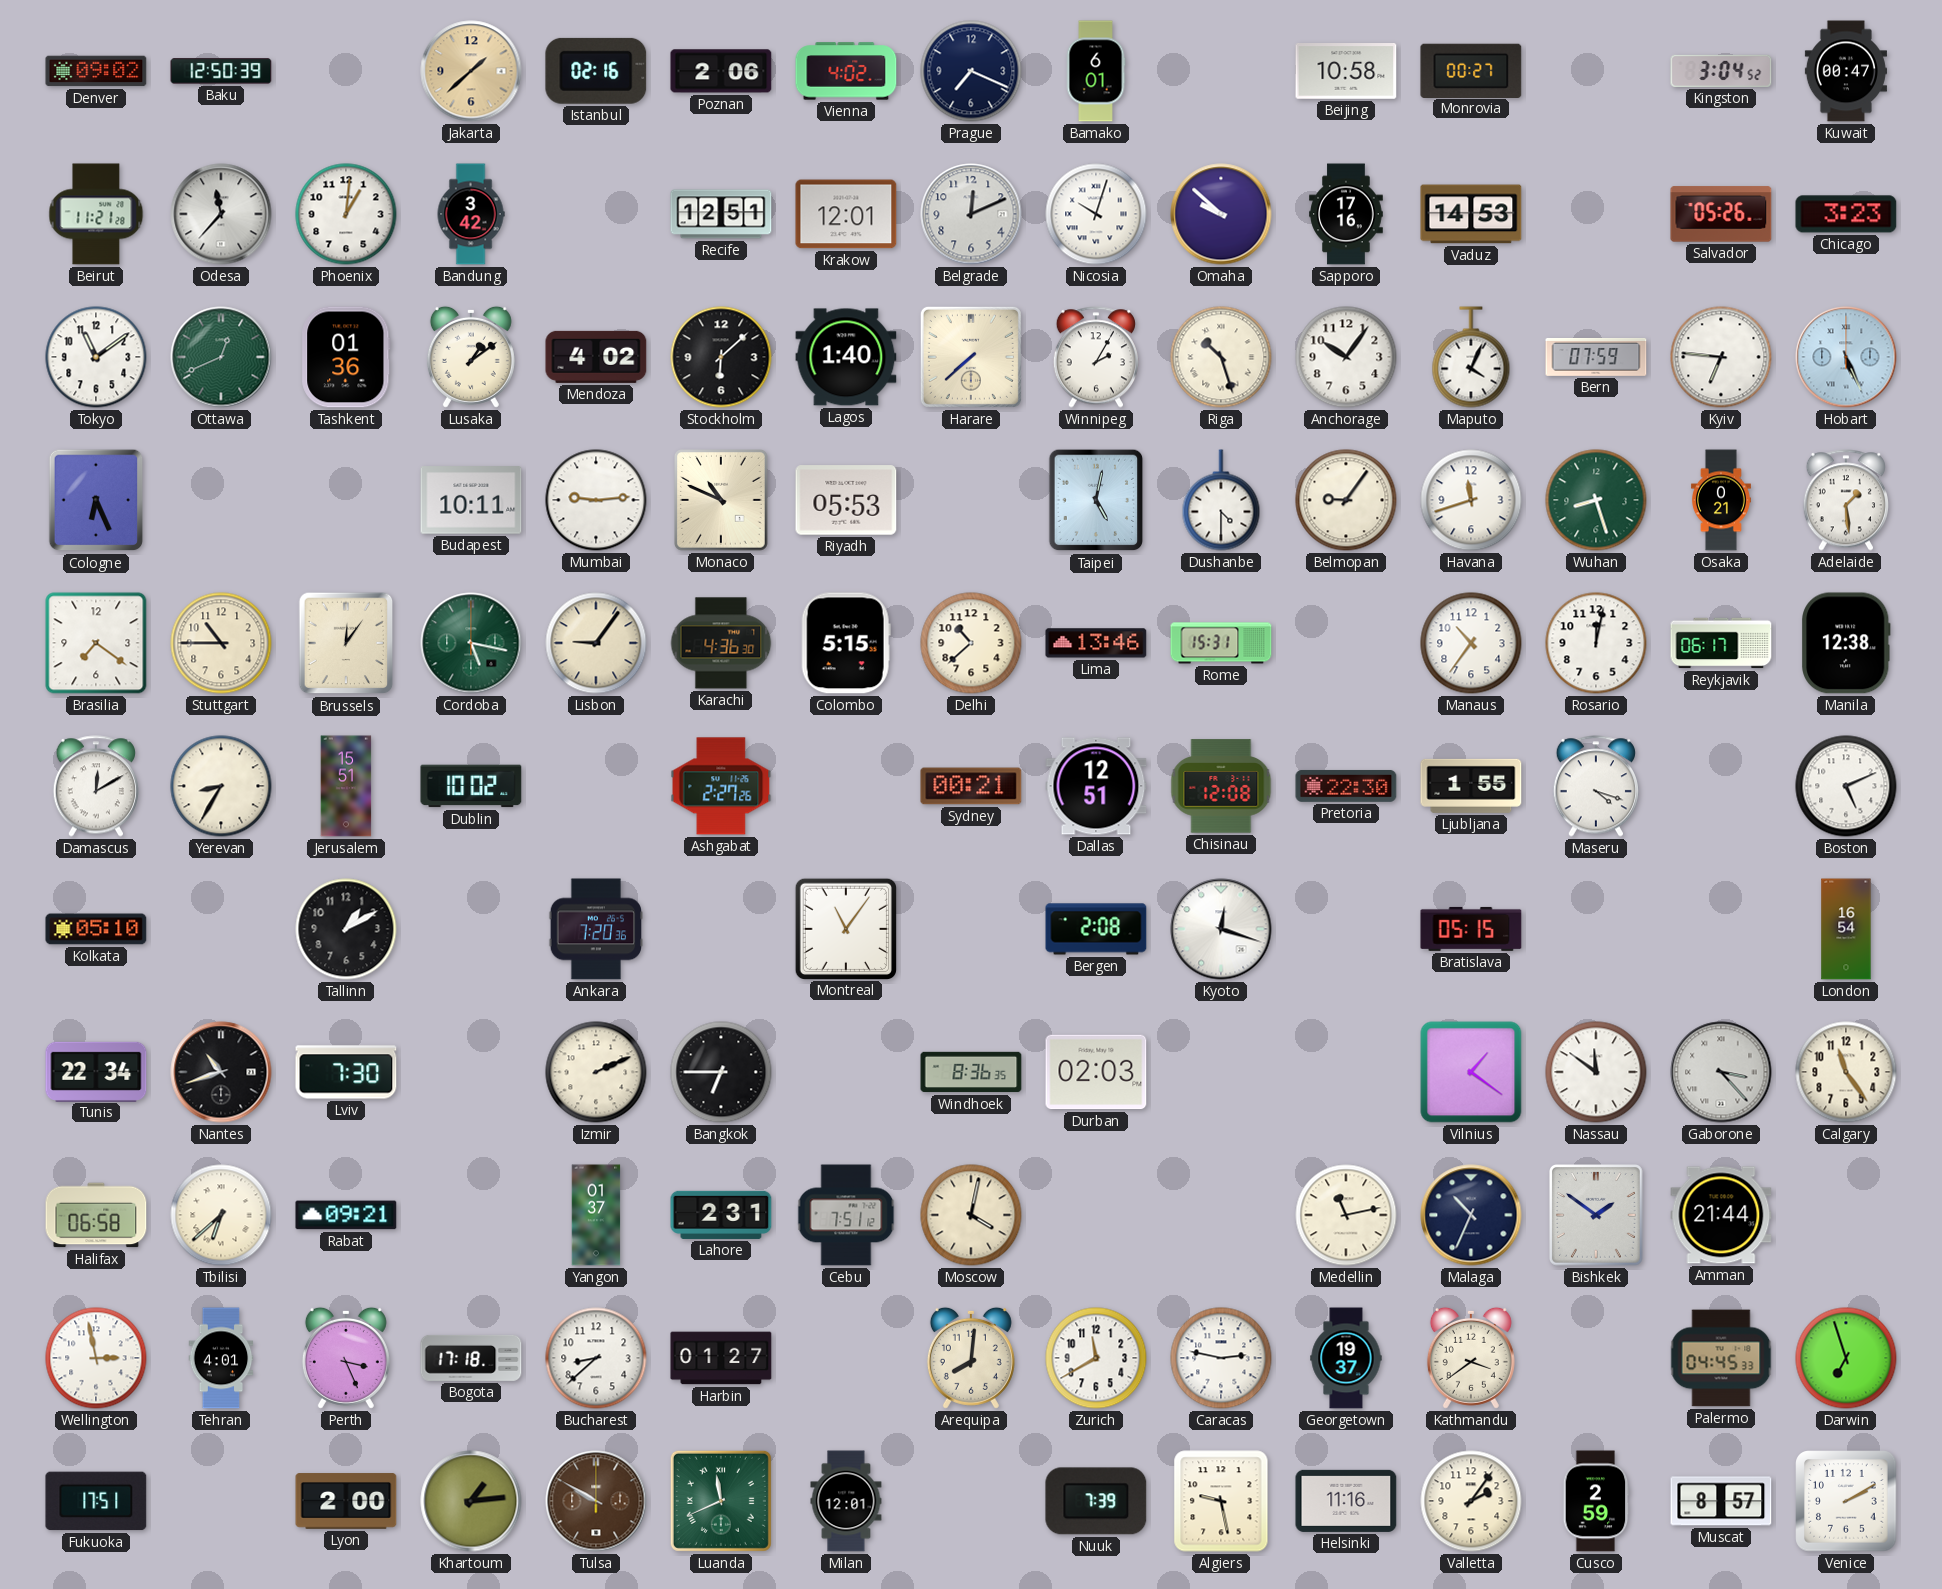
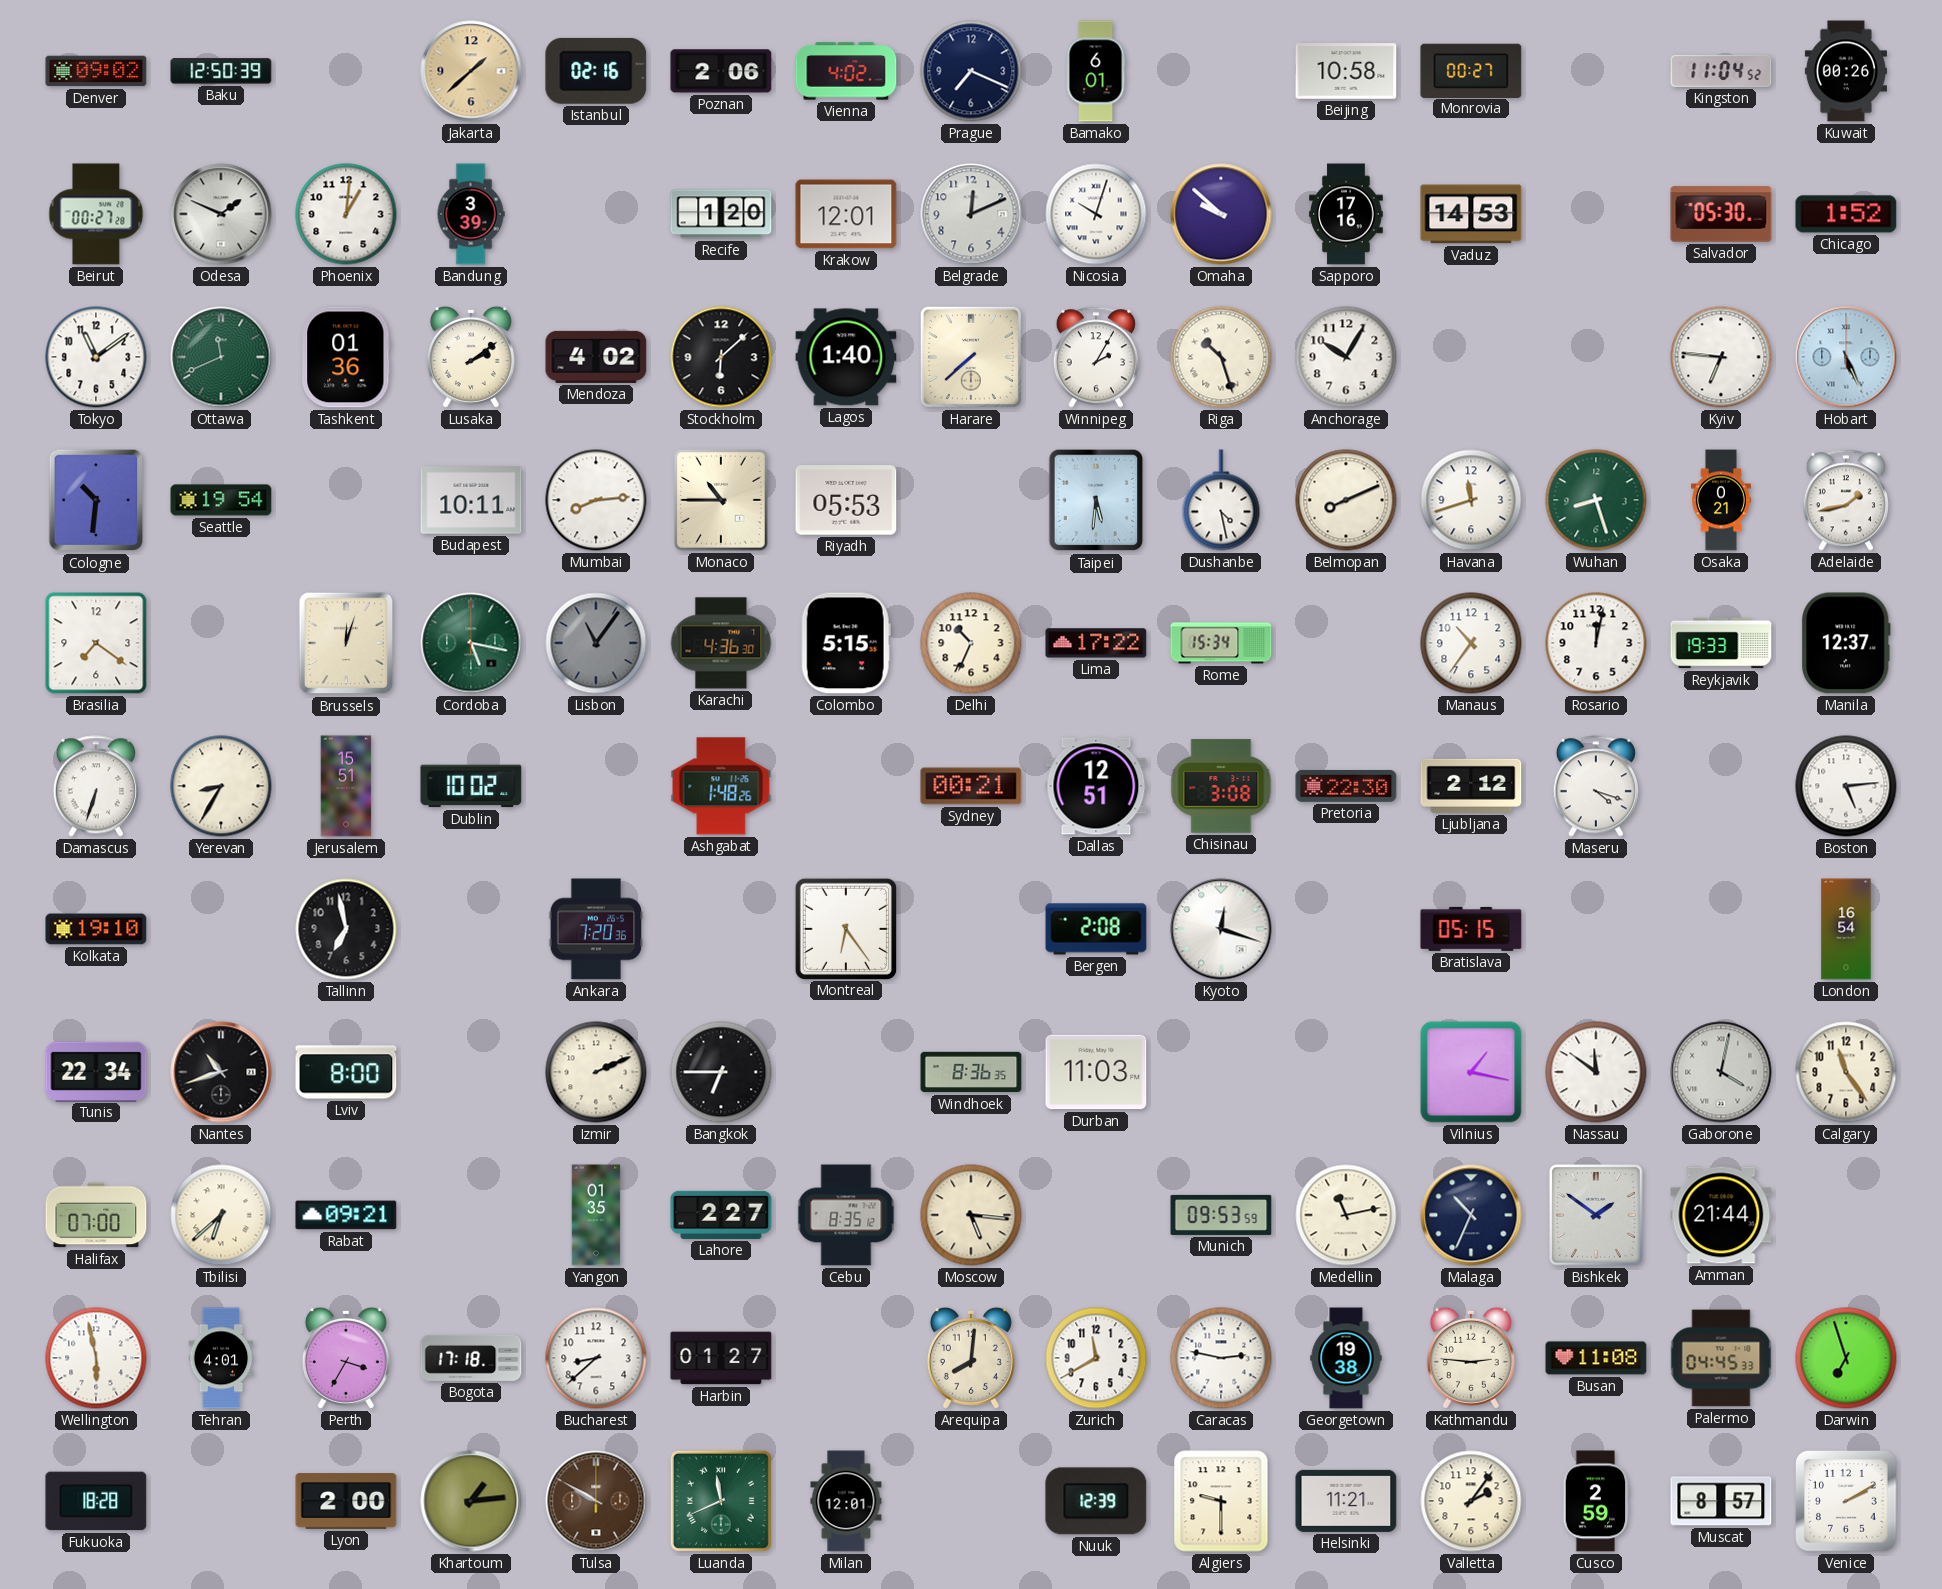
Kingston: 3:04 -> 11:04 (1721, 71)
Kuwait: 00:47 -> 00:26 (1846, 71)
Beirut: 11:21 -> 00:27 (96, 214)
Odesa: 11:37 -> 1:49 (221, 214)
Bandung: 3:42 -> 3:39 (471, 214)
Recife: 12:51 -> 1:20 (721, 214)
Salvador: 05:26 -> 05:30 (1721, 214)
Chicago: 3:23 -> 1:52 (1846, 214)
Ottawa: 12:41 -> 11:41 (221, 357)
Lusaka: 1:09 -> 2:09 (471, 357)
Anchorage: 10:06 -> 10:05 (1346, 357)
Maputo: 4:04 -> none (1471, 357)
Bern: 07:59 -> none (1596, 357)
Cologne: 6:26 -> 10:31 (96, 500)
Seattle: none -> 19:54 (221, 500)
Mumbai: 9:14 -> 8:14 (596, 500)
Monaco: 10:49 -> 10:45 (722, 501)
Taipei: 5:02 -> 5:31 (1096, 500)
Dushanbe: 4:30 -> 4:28 (1221, 500)
Belmopan: 9:06 -> 8:11 (1346, 500)
Adelaide: 1:29 -> 1:43 (1845, 500)
Stuttgart: 10:45 -> none (221, 643)
Brussels: 12:06 -> 12:03 (346, 643)
Lisbon: 9:06 -> 11:06 (596, 643)
Lisbon dial: cream -> grey (596, 643)
Delhi: 10:38 -> 10:34 (971, 643)
Lima: 13:46 -> 17:22 (1096, 643)
Rome: 15:31 -> 15:34 (1221, 643)
Reykjavik: 06:17 -> 19:33 (1721, 643)
Manila: 12:38 -> 12:37 (1847, 643)
Damascus: 12:10 -> 6:33 (95, 786)
Ashgabat: 2:27 -> 1:48 (721, 786)
Chisinau: 12:08 -> 3:08 (1221, 786)
Ljubljana: 1:55 -> 2:12 (1471, 786)
Boston: 5:11 -> 5:14 (1846, 786)
Kolkata: 05:10 -> 19:10 (96, 929)
Tallinn: 1:10 -> 6:58 (346, 929)
Montreal: 11:06 -> 6:24 (845, 928)
Lviv: 7:30 -> 8:00 (346, 1072)
Durban: 02:03 -> 11:03 (1096, 1072)
Vilnius: 1:21 -> 1:17 (1471, 1072)
Gaborone: 3:23 -> 4:02 (1721, 1072)
Halifax: 06:58 -> 07:00 (96, 1215)
Yangon: 01:37 -> 01:35 (596, 1215)
Lahore: 2:31 -> 2:27 (721, 1215)
Cebu: 7:51 -> 8:35 (846, 1215)
Moscow: 4:02 -> 5:16 (971, 1215)
Munich: none -> 09:53 (1221, 1215)
Wellington: 2:58 -> 5:58 (96, 1358)
Perth: 3:26 -> 3:35 (346, 1358)
Georgetown: 19:37 -> 19:38 (1346, 1358)
Kathmandu: 3:39 -> 2:46 (1471, 1358)
Busan: none -> 11:08 (1596, 1358)
Fukuoka: 17:51 -> 18:28 (96, 1501)
Nuuk: 7:39 -> 12:39 (1096, 1501)
Algiers: 9:28 -> 9:30 (1221, 1501)
Helsinki: 11:16 -> 11:21 (1346, 1501)
